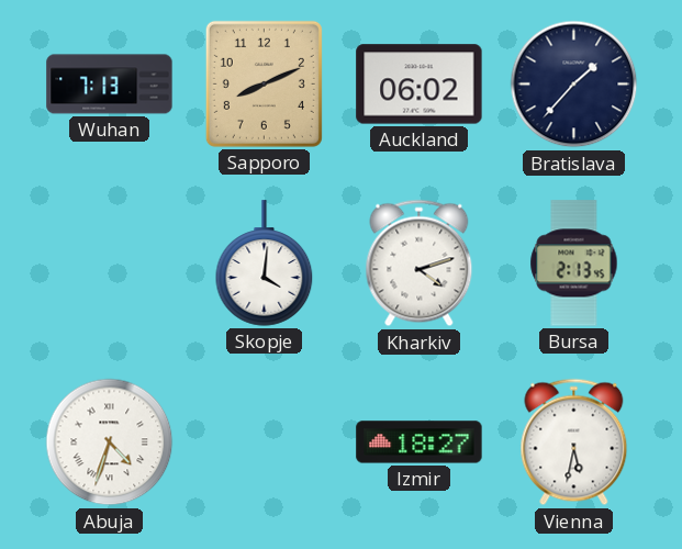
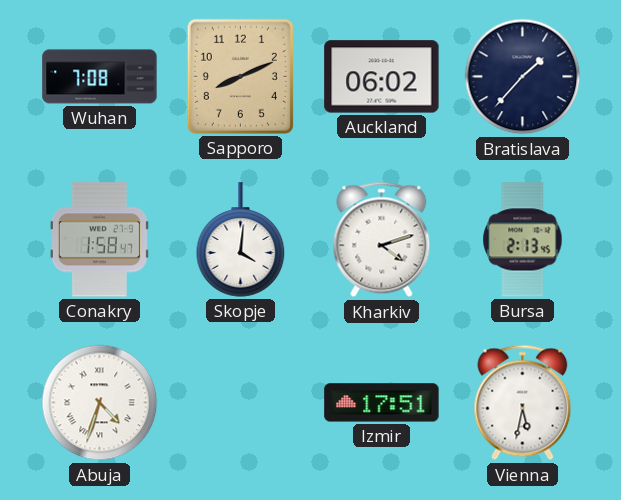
Wuhan: 7:13 -> 7:08 (100, 77)
Conakry: none -> 1:58 (99, 240)
Izmir: 18:27 -> 17:51 (382, 403)
